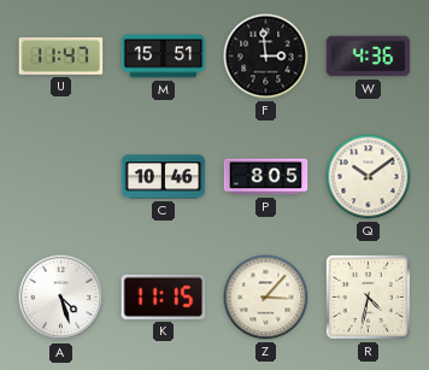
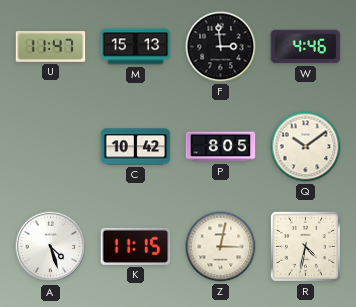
M: 15:51 -> 15:13 (136, 47)
W: 4:36 -> 4:46 (306, 47)
C: 10:46 -> 10:42 (136, 147)
Z: 3:07 -> 3:02 (221, 247)
